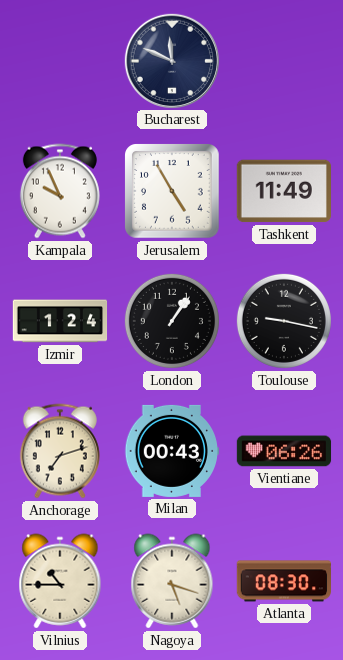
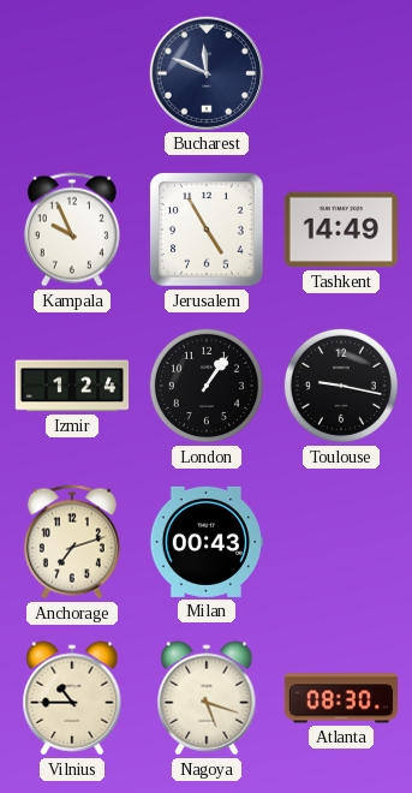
Tashkent: 11:49 -> 14:49 (340, 229)
Vientiane: 06:26 -> none (284, 451)
